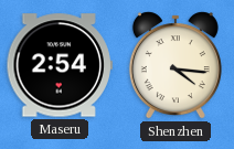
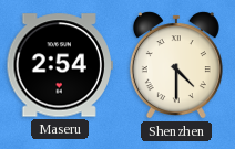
Shenzhen: 4:16 -> 4:30 (176, 65)
